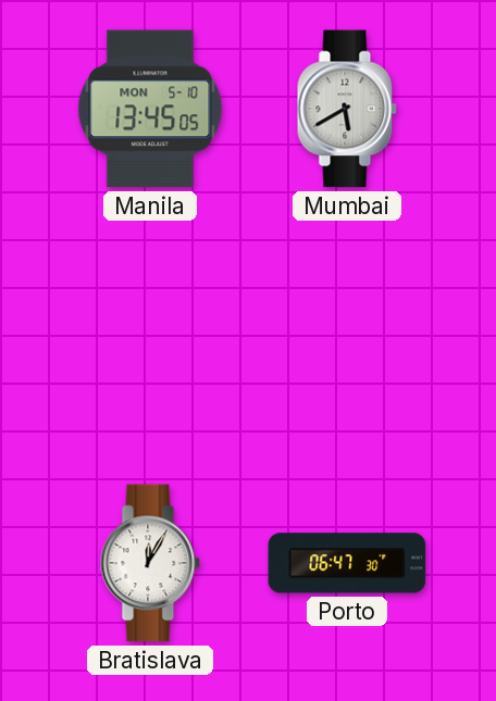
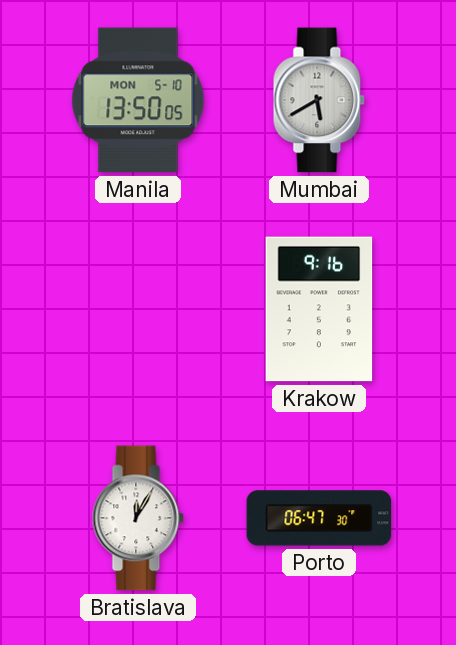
Manila: 13:45 -> 13:50 (138, 100)
Krakow: none -> 9:16 (319, 309)
